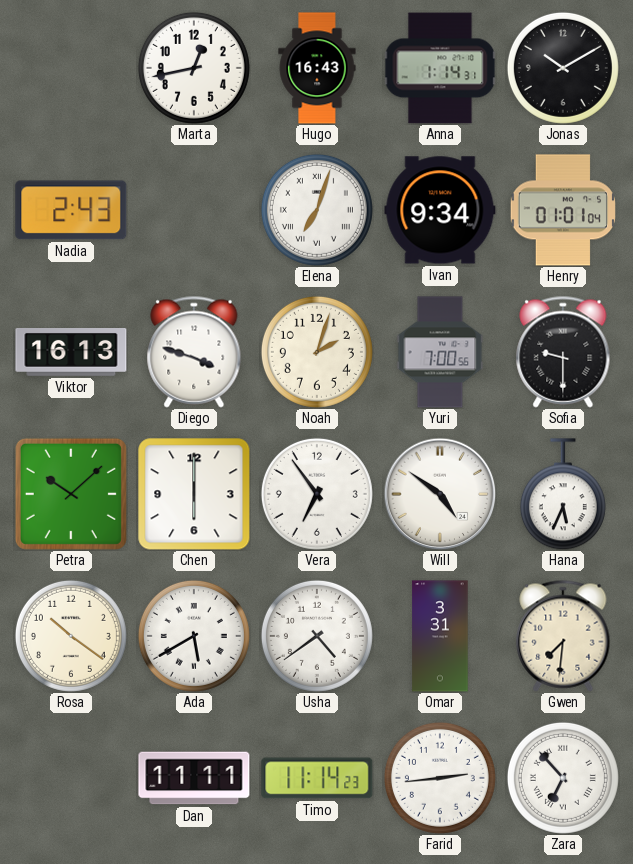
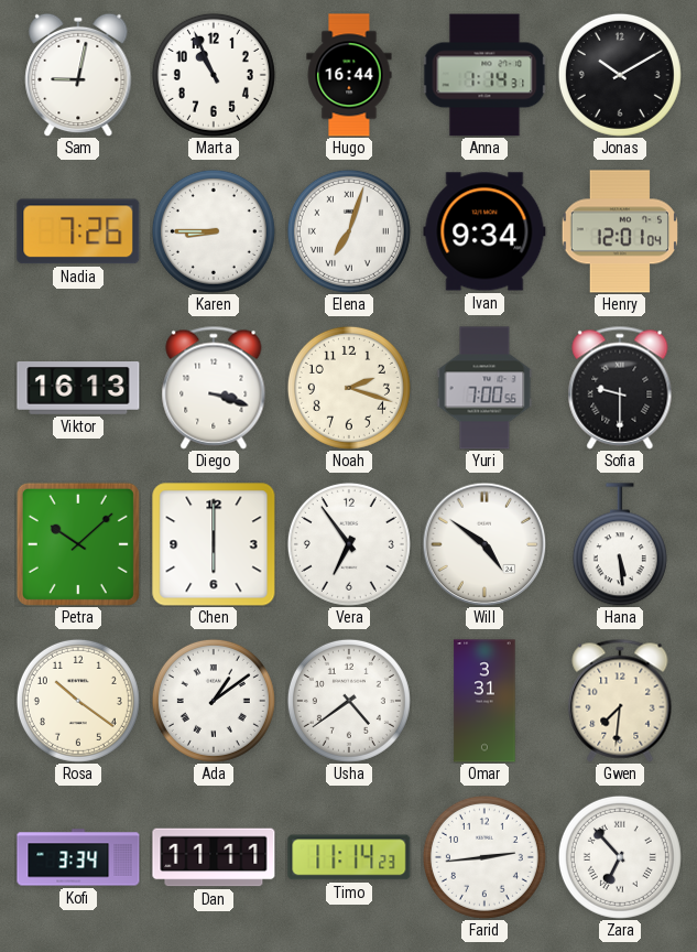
Sam: none -> 9:02 (78, 75)
Marta: 12:43 -> 10:56 (214, 75)
Hugo: 16:43 -> 16:44 (349, 75)
Nadia: 2:43 -> 7:26 (78, 231)
Karen: none -> 8:45 (214, 231)
Henry: 01:01 -> 12:01 (619, 231)
Diego: 3:48 -> 3:18 (214, 388)
Noah: 2:03 -> 2:18 (349, 388)
Hana: 5:34 -> 5:29 (620, 544)
Ada: 5:40 -> 1:09 (214, 701)
Kofi: none -> 3:34 (78, 857)
